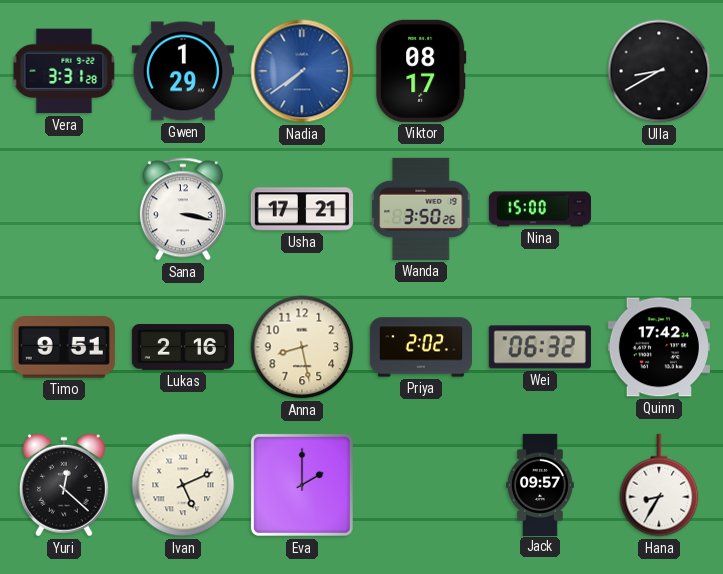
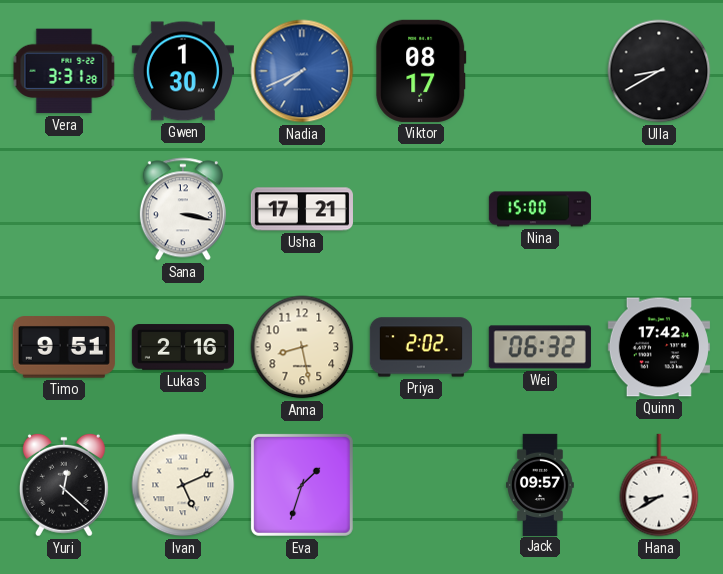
Gwen: 1:29 -> 1:30 (183, 71)
Nadia: 7:39 -> 7:41 (302, 71)
Wanda: 3:50 -> none (422, 209)
Eva: 2:00 -> 1:33 (302, 485)
Hana: 8:35 -> 8:40 (659, 485)
